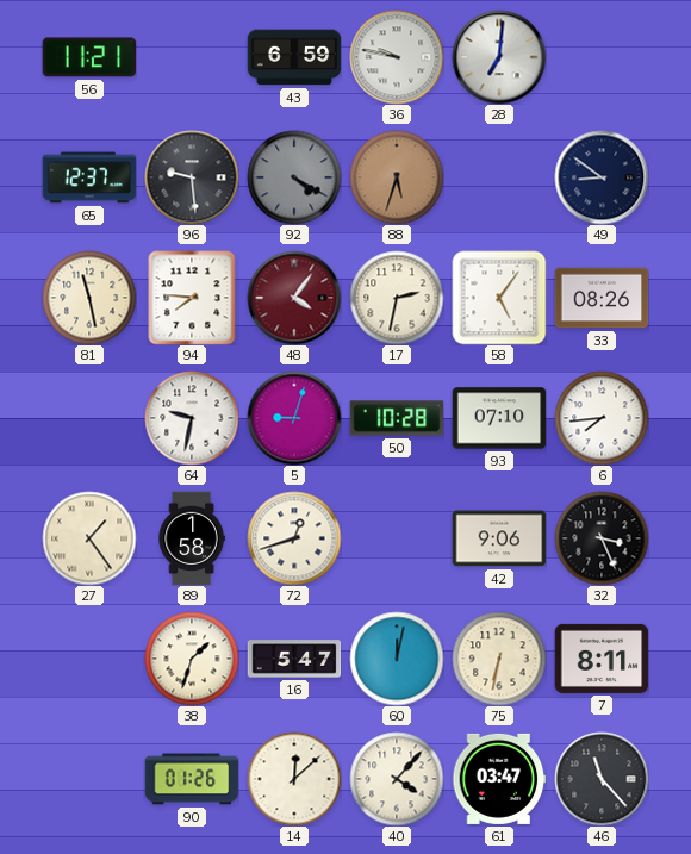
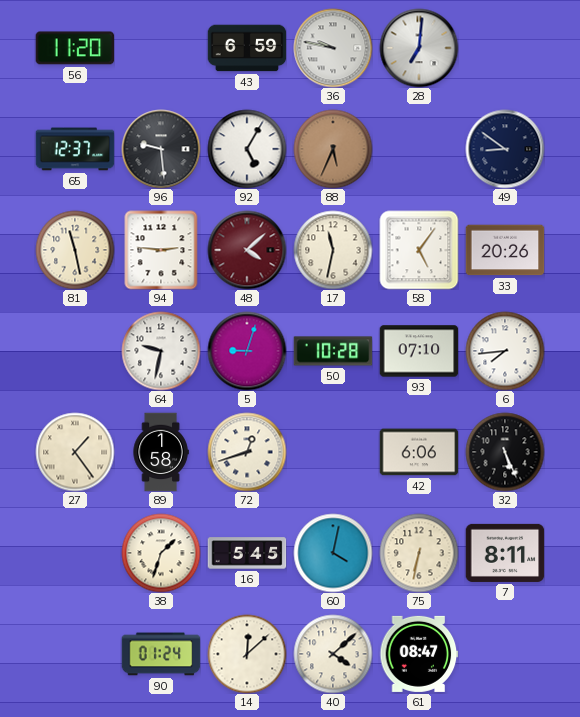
56: 11:21 -> 11:20 (75, 48)
92: 4:20 -> 5:05 (247, 149)
92 dial: grey -> white (247, 149)
88: 5:33 -> 5:34 (333, 149)
94: 7:46 -> 2:46 (161, 250)
48: 4:06 -> 4:08 (247, 250)
17: 2:32 -> 11:32 (333, 250)
33: 08:26 -> 20:26 (505, 250)
42: 9:06 -> 6:06 (419, 452)
32: 3:26 -> 5:26 (505, 452)
16: 5:47 -> 5:45 (247, 553)
60: 12:02 -> 4:02 (333, 553)
90: 01:26 -> 01:24 (161, 654)
40: 4:07 -> 4:08 (333, 654)
61: 03:47 -> 08:47 (419, 654)
46: 11:23 -> none (602, 779)
